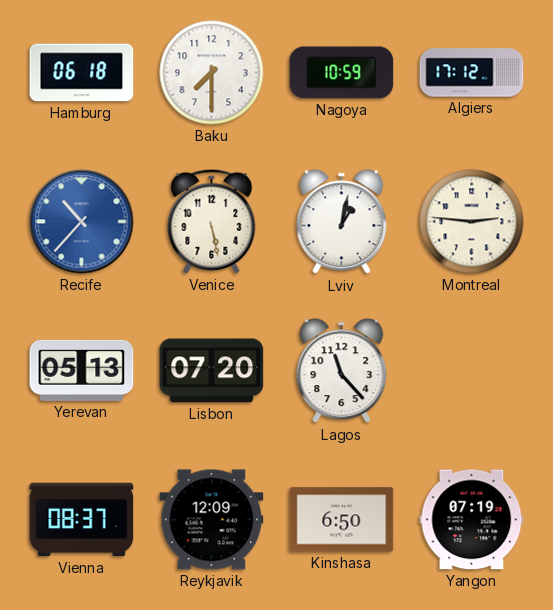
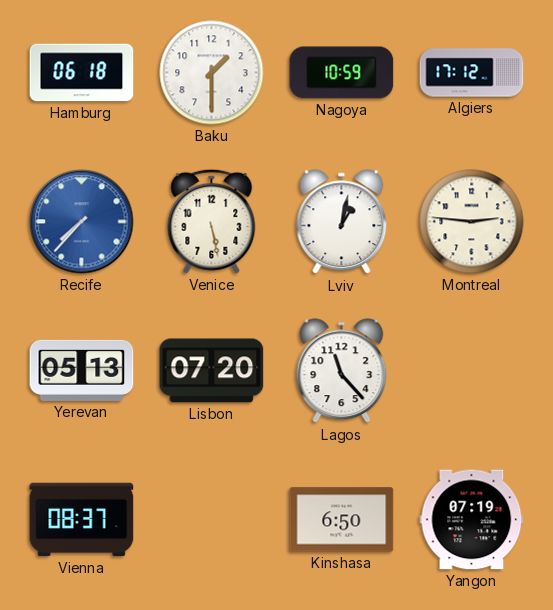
Baku: 7:30 -> 1:30 (212, 73)
Recife: 10:37 -> 7:37 (82, 222)
Reykjavik: 12:09 -> none (212, 520)
